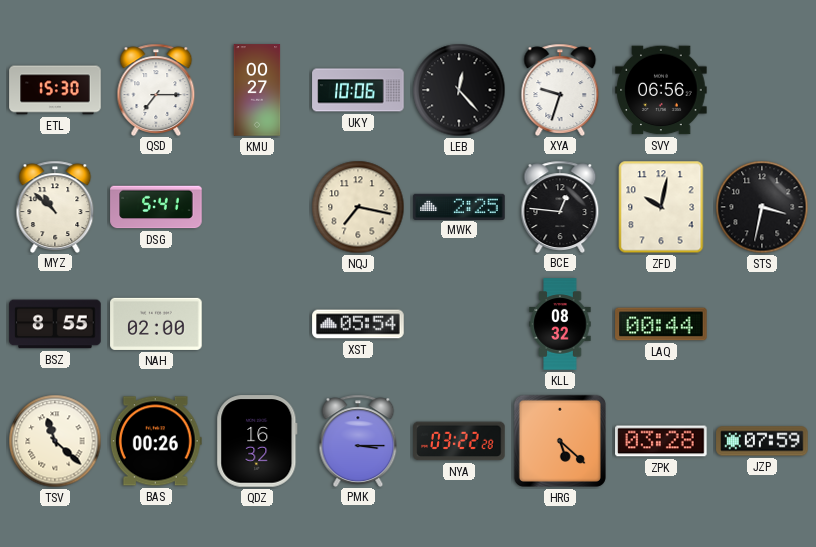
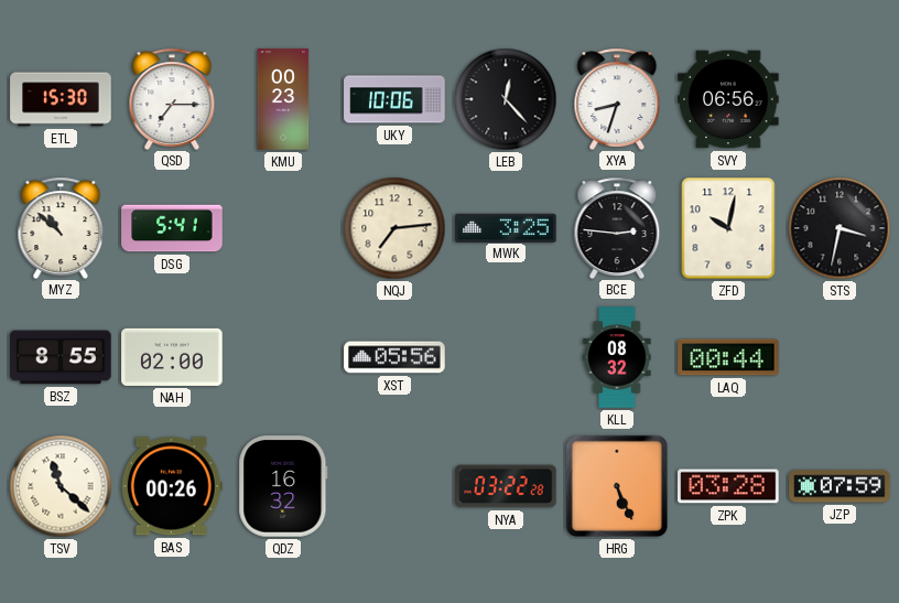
KMU: 00:27 -> 00:23 (283, 99)
XYA: 9:33 -> 8:33 (617, 98)
NQJ: 7:17 -> 7:14 (394, 228)
MWK: 2:25 -> 3:25 (506, 227)
BCE: 12:46 -> 2:46 (617, 227)
XST: 05:54 -> 05:56 (394, 357)
PMK: 3:15 -> none (358, 440)
HRG: 5:22 -> 5:26 (617, 486)
